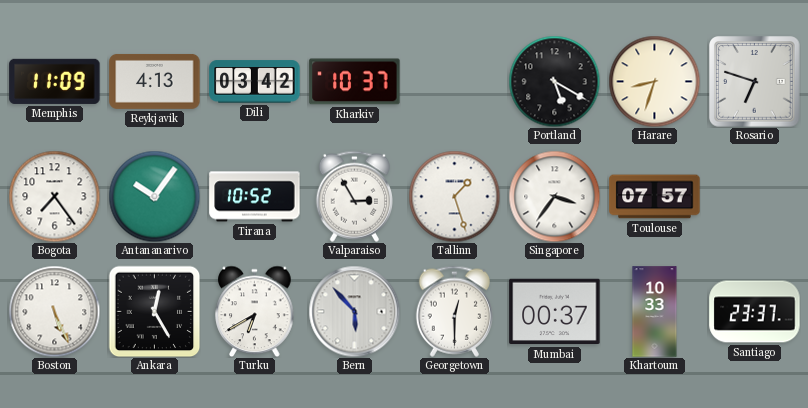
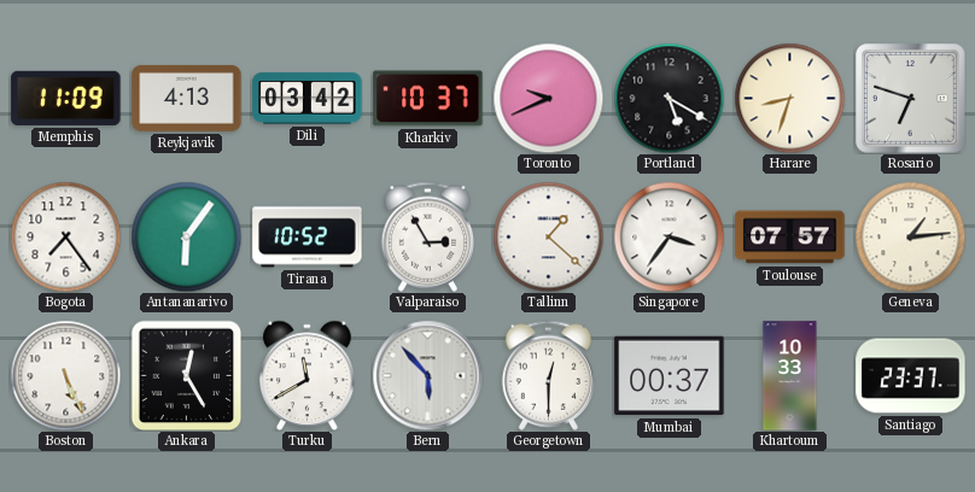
Toronto: none -> 9:41 (548, 98)
Antananarivo: 10:06 -> 6:06 (186, 236)
Tallinn: 1:27 -> 1:22 (548, 236)
Geneva: none -> 1:14 (910, 236)
Turku: 6:40 -> 11:40 (308, 375)
